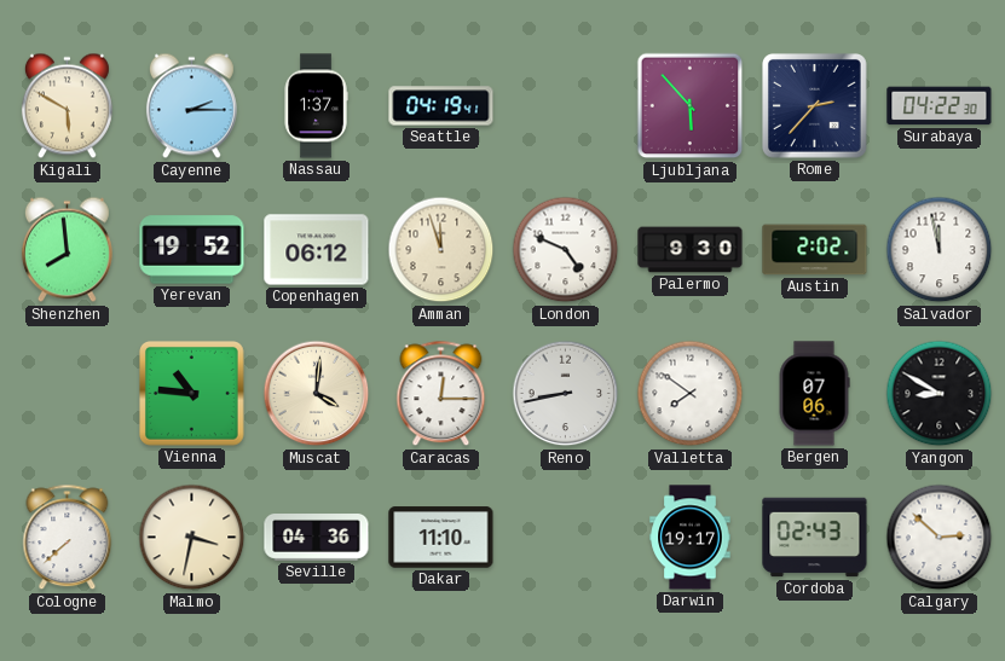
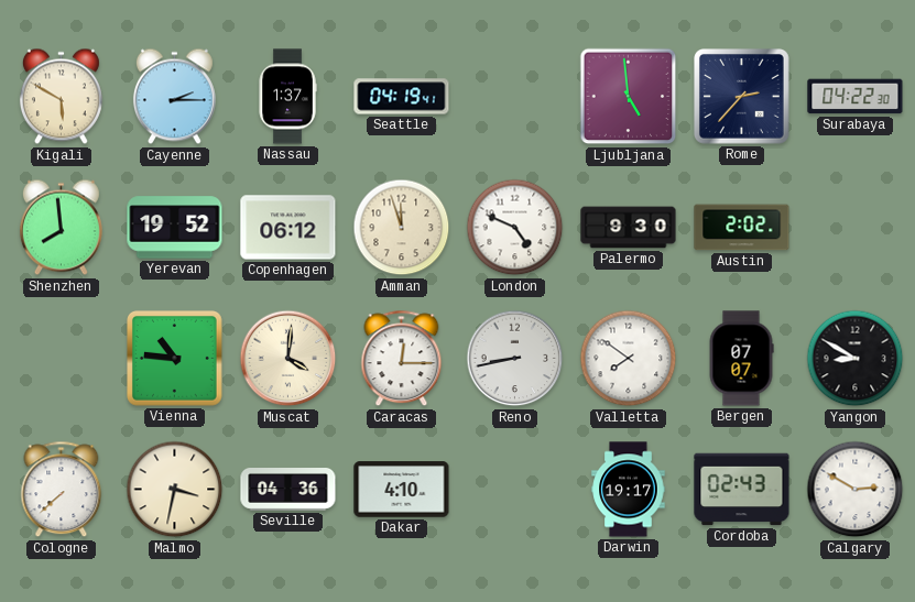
Ljubljana: 5:53 -> 4:59 (629, 97)
Salvador: 11:58 -> none (940, 250)
Bergen: 07:06 -> 07:07 (741, 359)
Dakar: 11:10 -> 4:10 (402, 490)
Calgary: 2:52 -> 2:50 (856, 490)
